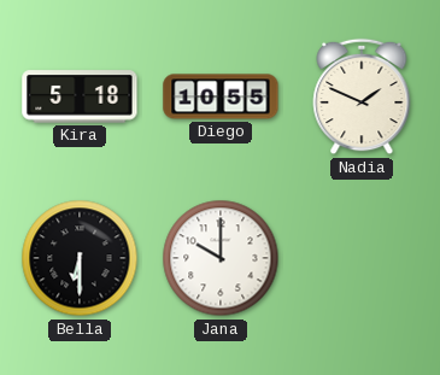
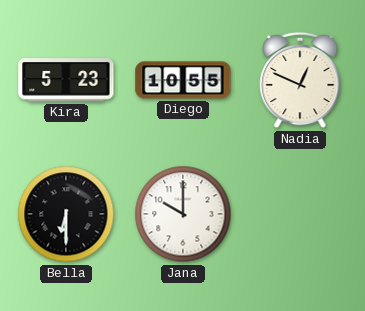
Kira: 5:18 -> 5:23 (66, 80)
Nadia: 1:49 -> 12:49 (300, 80)
